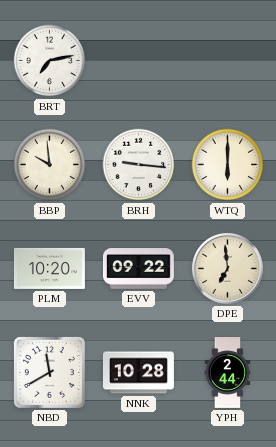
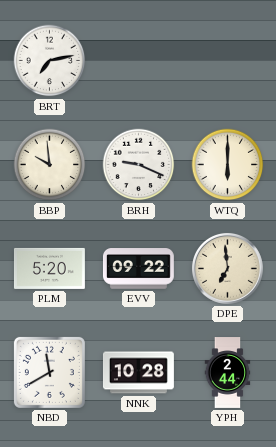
BRH: 9:16 -> 9:19 (139, 165)
PLM: 10:20 -> 5:20 (49, 268)
